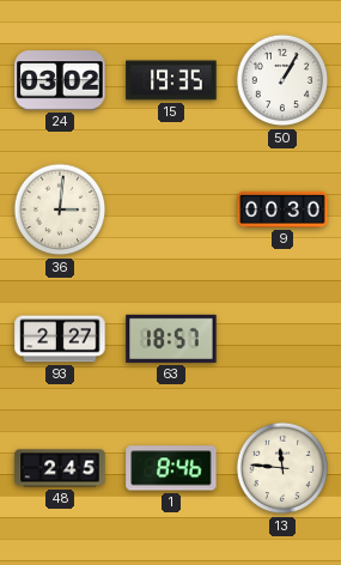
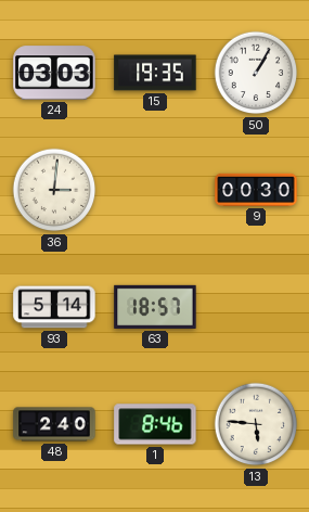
24: 03:02 -> 03:03 (54, 73)
93: 2:27 -> 5:14 (54, 307)
48: 2:45 -> 2:40 (54, 424)
13: 11:46 -> 5:46 (256, 424)
